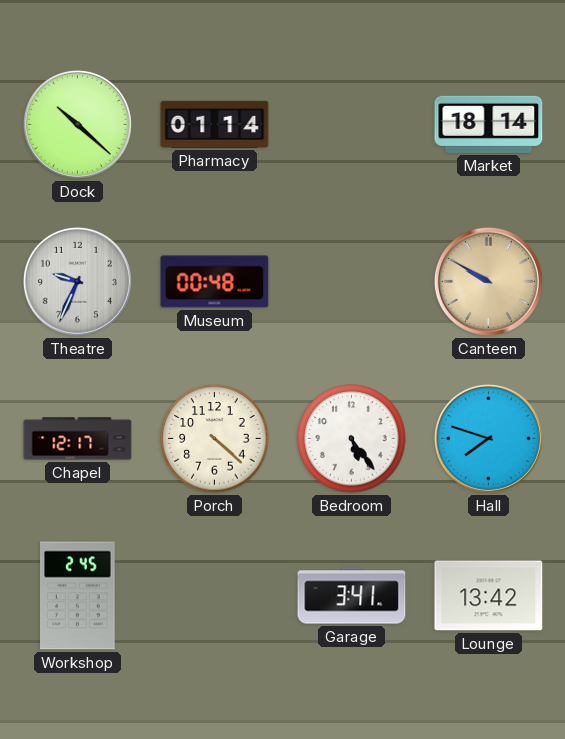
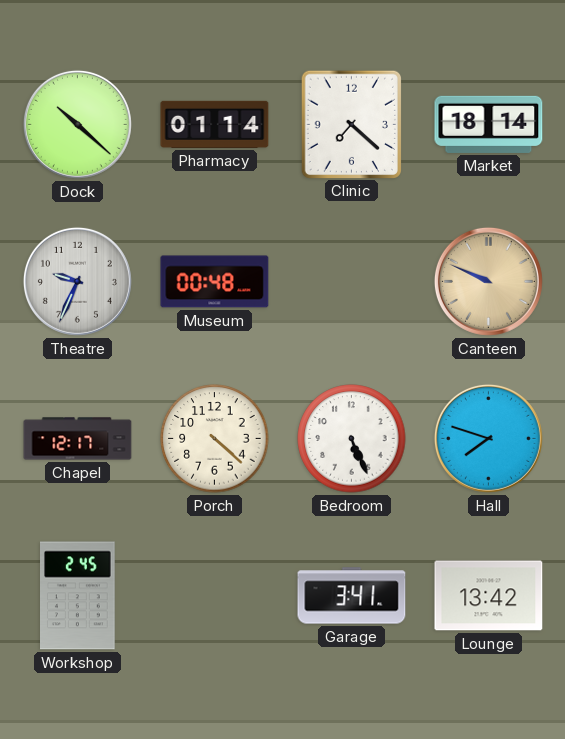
Clinic: none -> 7:22 (351, 124)
Canteen: 9:50 -> 9:49 (488, 281)
Bedroom: 5:24 -> 5:26 (352, 439)
